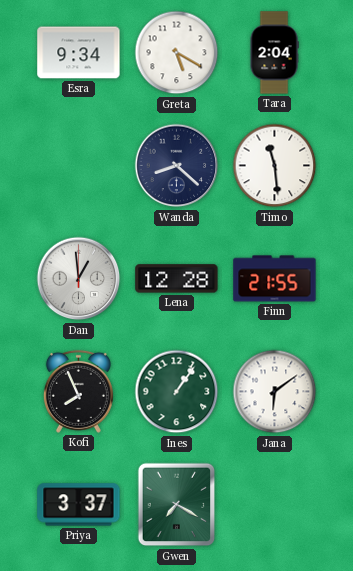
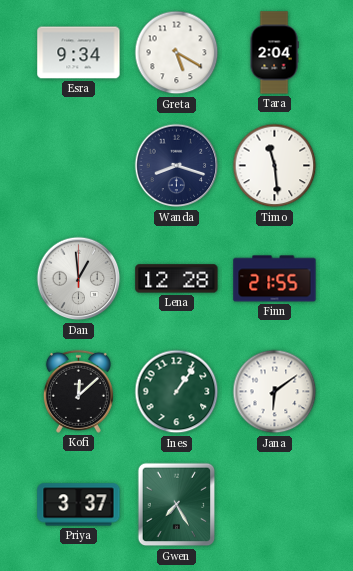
Wanda: 8:22 -> 8:18 (177, 166)
Kofi: 7:56 -> 12:08 (78, 391)
Gwen: 7:20 -> 7:25 (177, 505)
